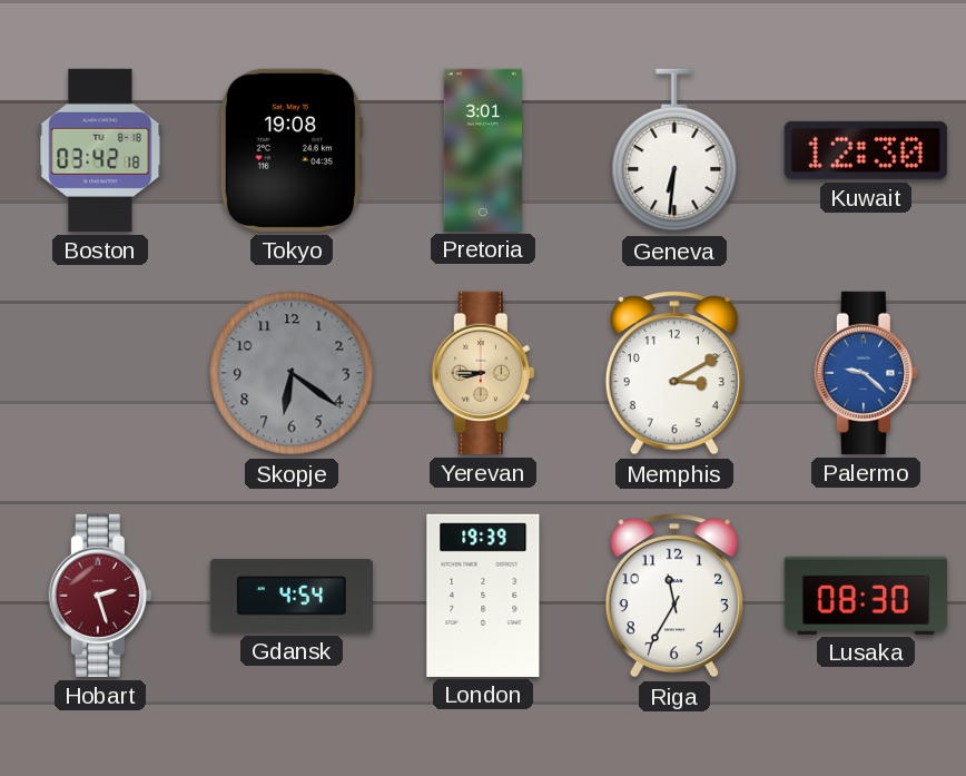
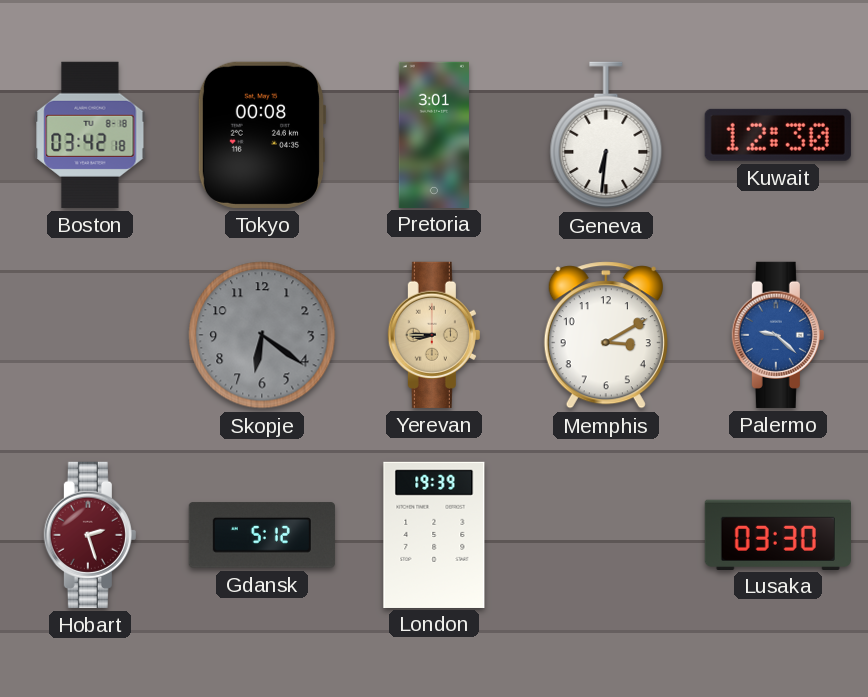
Tokyo: 19:08 -> 00:08 (262, 135)
Gdansk: 4:54 -> 5:12 (262, 535)
Riga: 11:35 -> none (674, 596)
Lusaka: 08:30 -> 03:30 (778, 534)
